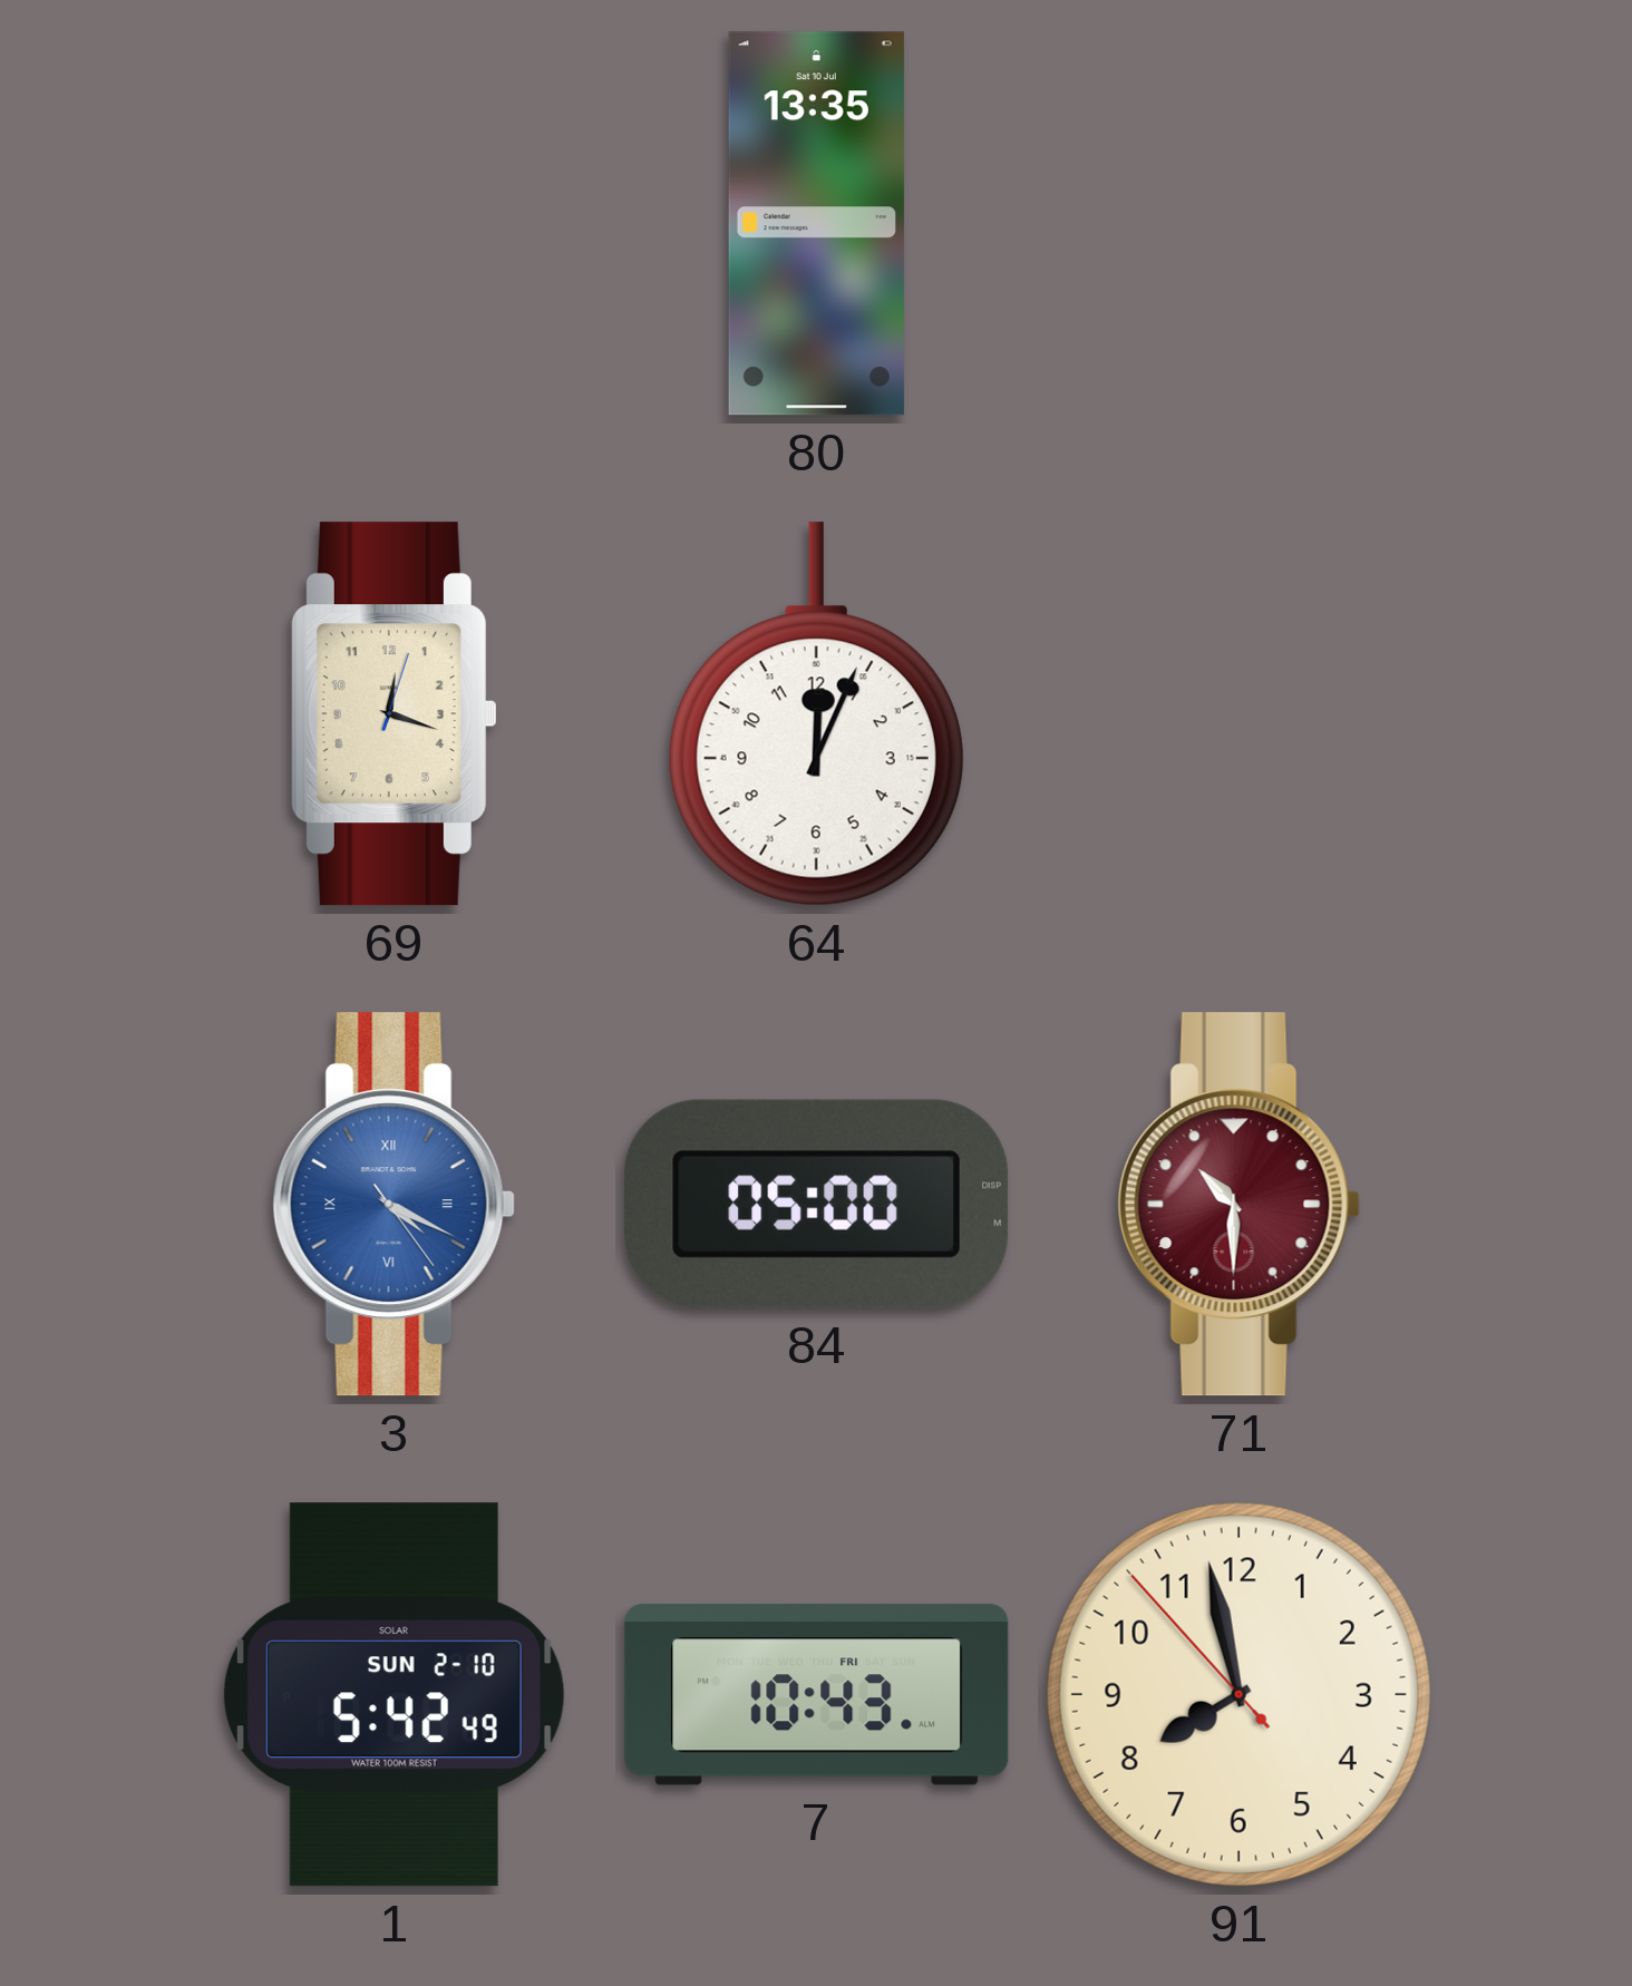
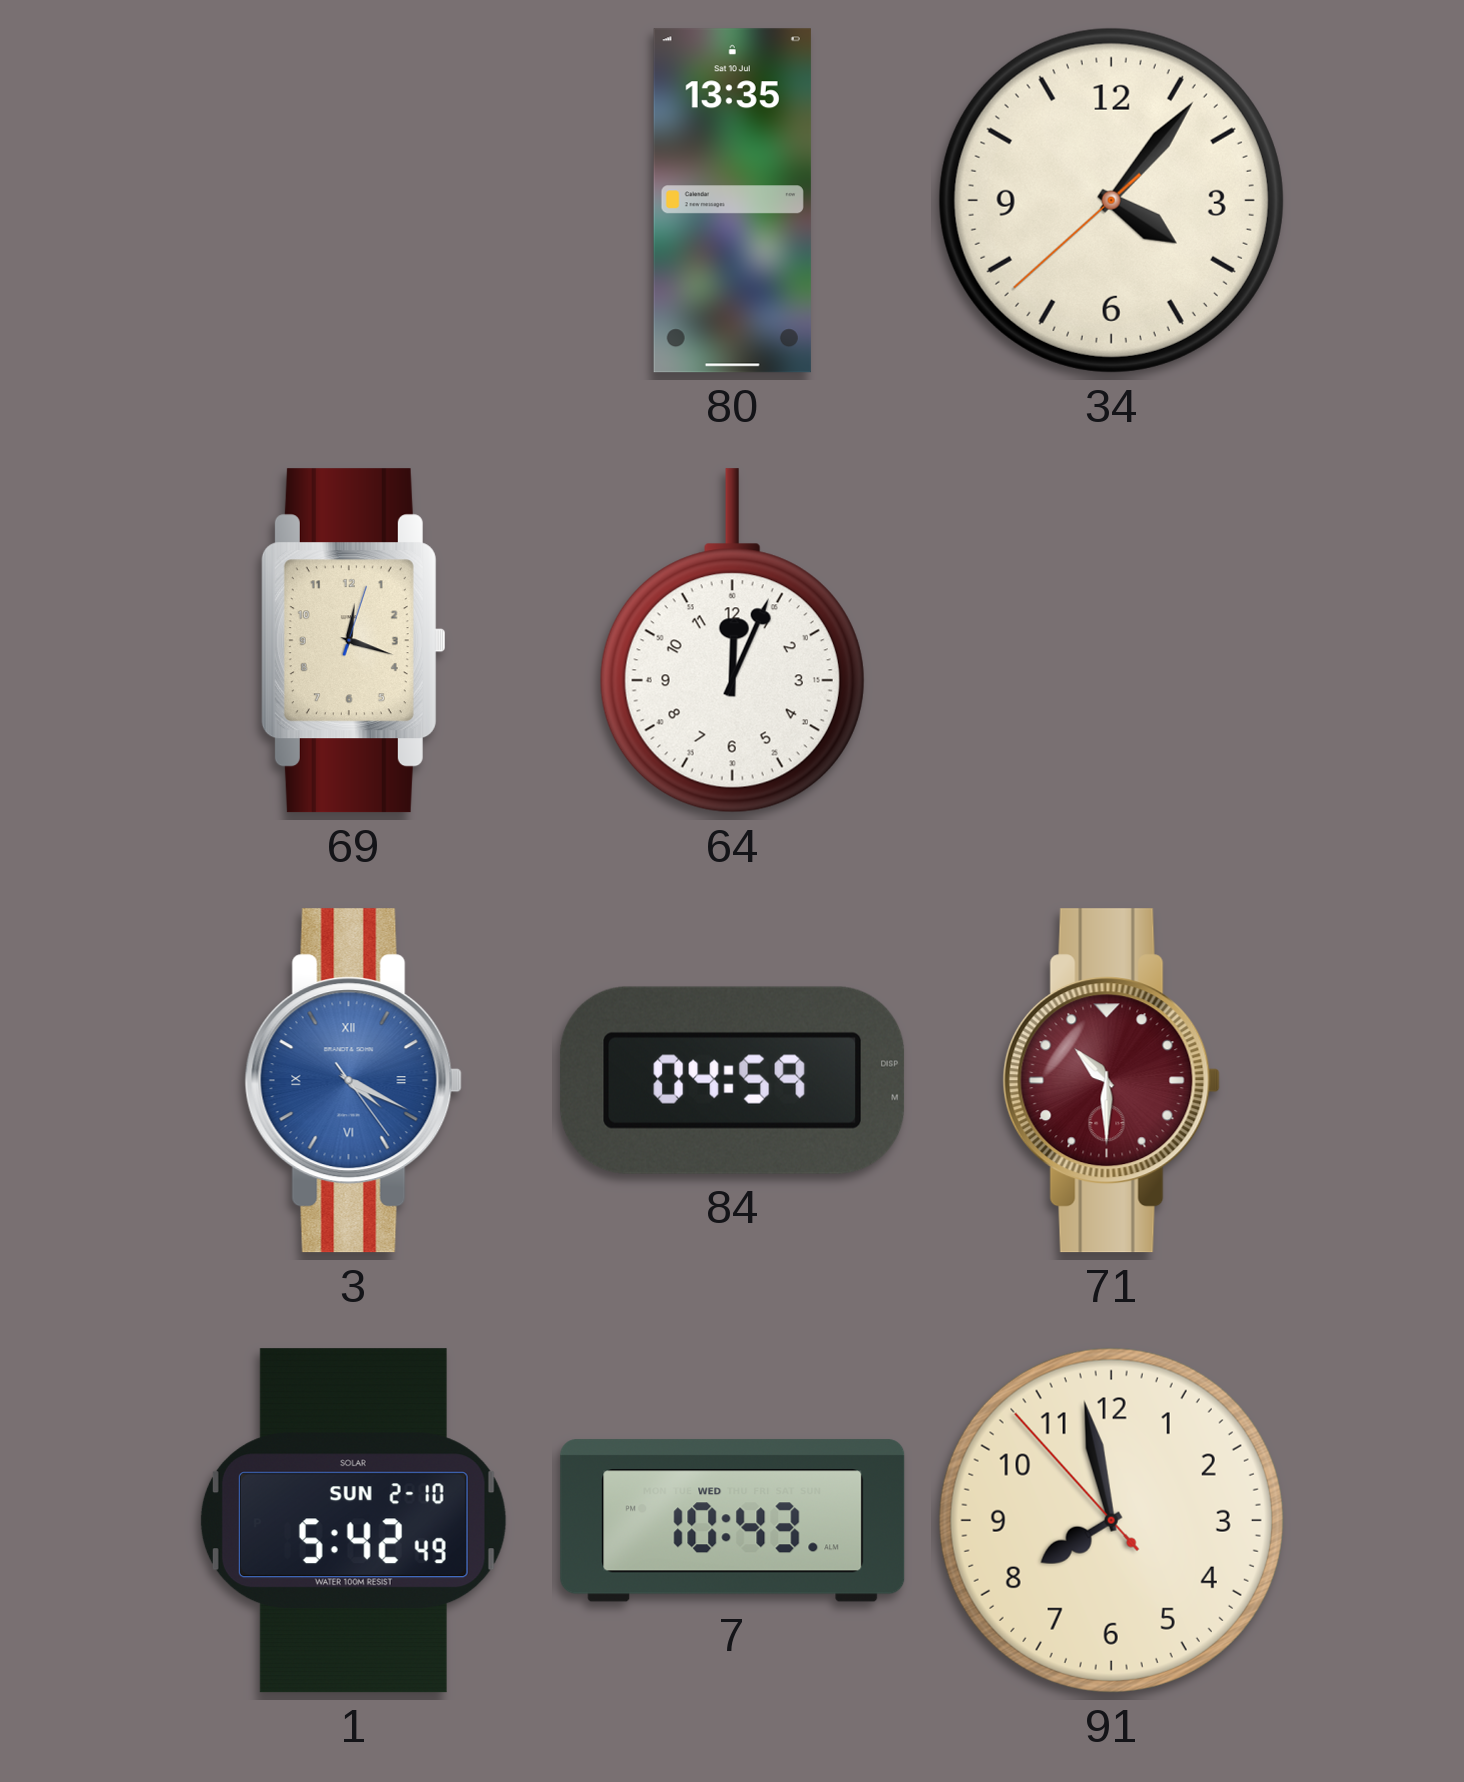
34: none -> 4:06 (1111, 200)
84: 05:00 -> 04:59 (733, 1080)
7 date: FRI -> WED (733, 1521)
